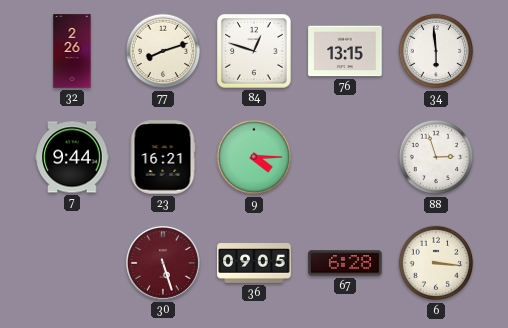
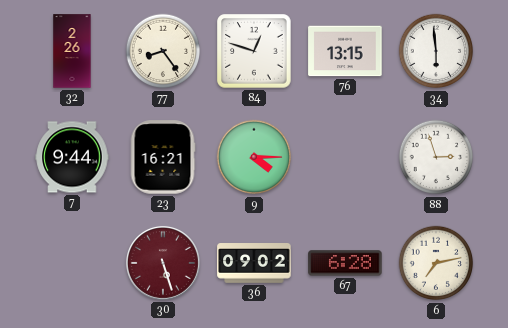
77: 8:12 -> 8:24 (163, 51)
36: 09:05 -> 09:02 (254, 264)
6: 3:16 -> 7:13 (436, 263)
